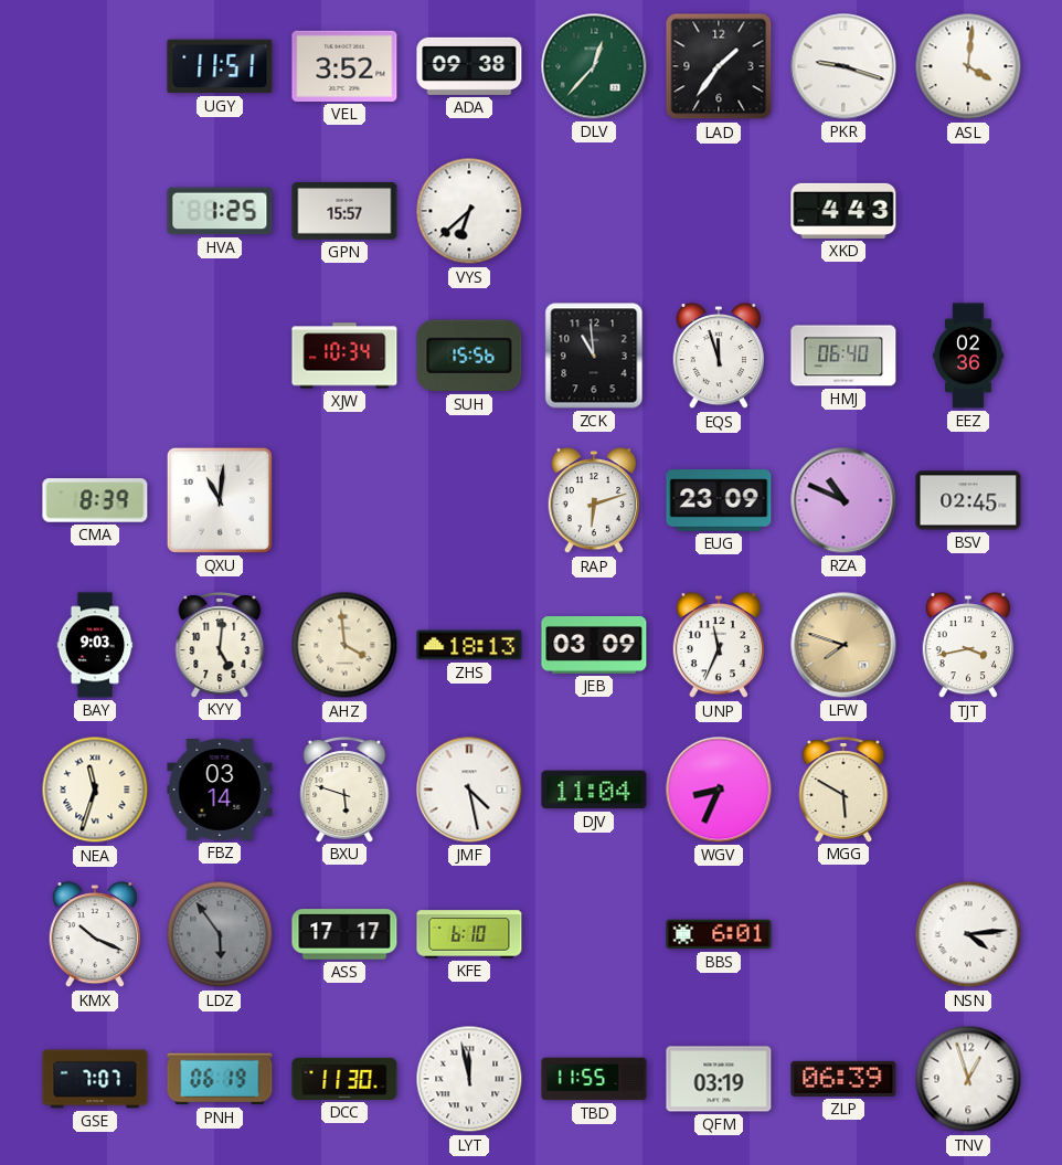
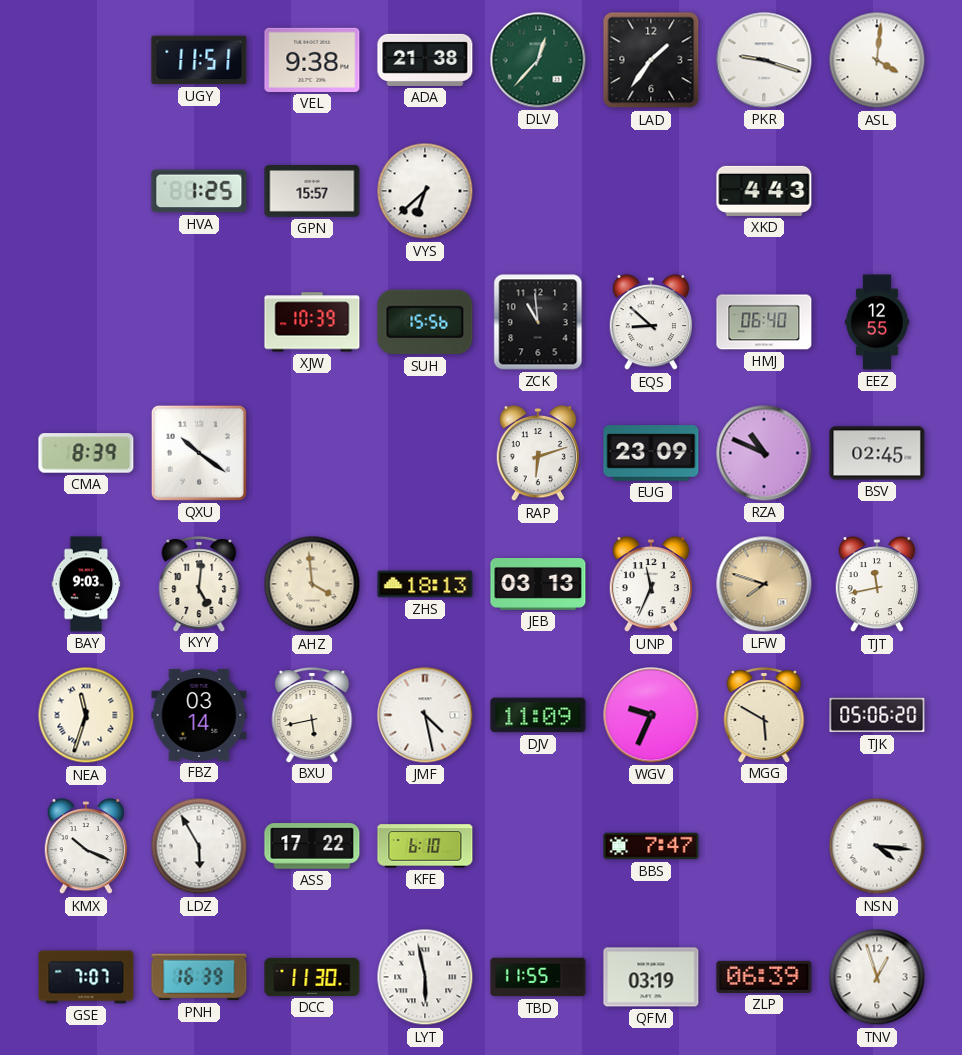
VEL: 3:52 -> 9:38 (312, 60)
ADA: 09:38 -> 21:38 (425, 60)
XJW: 10:34 -> 10:39 (312, 322)
EQS: 11:57 -> 8:52 (650, 322)
EEZ: 02:36 -> 12:55 (877, 322)
QXU: 11:01 -> 10:21 (199, 453)
JEB: 03:09 -> 03:13 (538, 585)
TJT: 3:43 -> 11:43 (876, 584)
BXU: 5:48 -> 5:43 (312, 715)
DJV: 11:04 -> 11:09 (538, 715)
WGV: 8:34 -> 9:34 (651, 715)
TJK: none -> 05:06 (877, 715)
LDZ: 5:54 -> 5:55 (199, 846)
LDZ dial: grey -> white (199, 846)
ASS: 17:17 -> 17:22 (312, 846)
BBS: 6:01 -> 7:47 (651, 846)
NSN: 4:14 -> 4:16 (877, 846)
PNH: 06:19 -> 16:39 (199, 977)
LYT: 11:58 -> 5:58 (425, 977)
